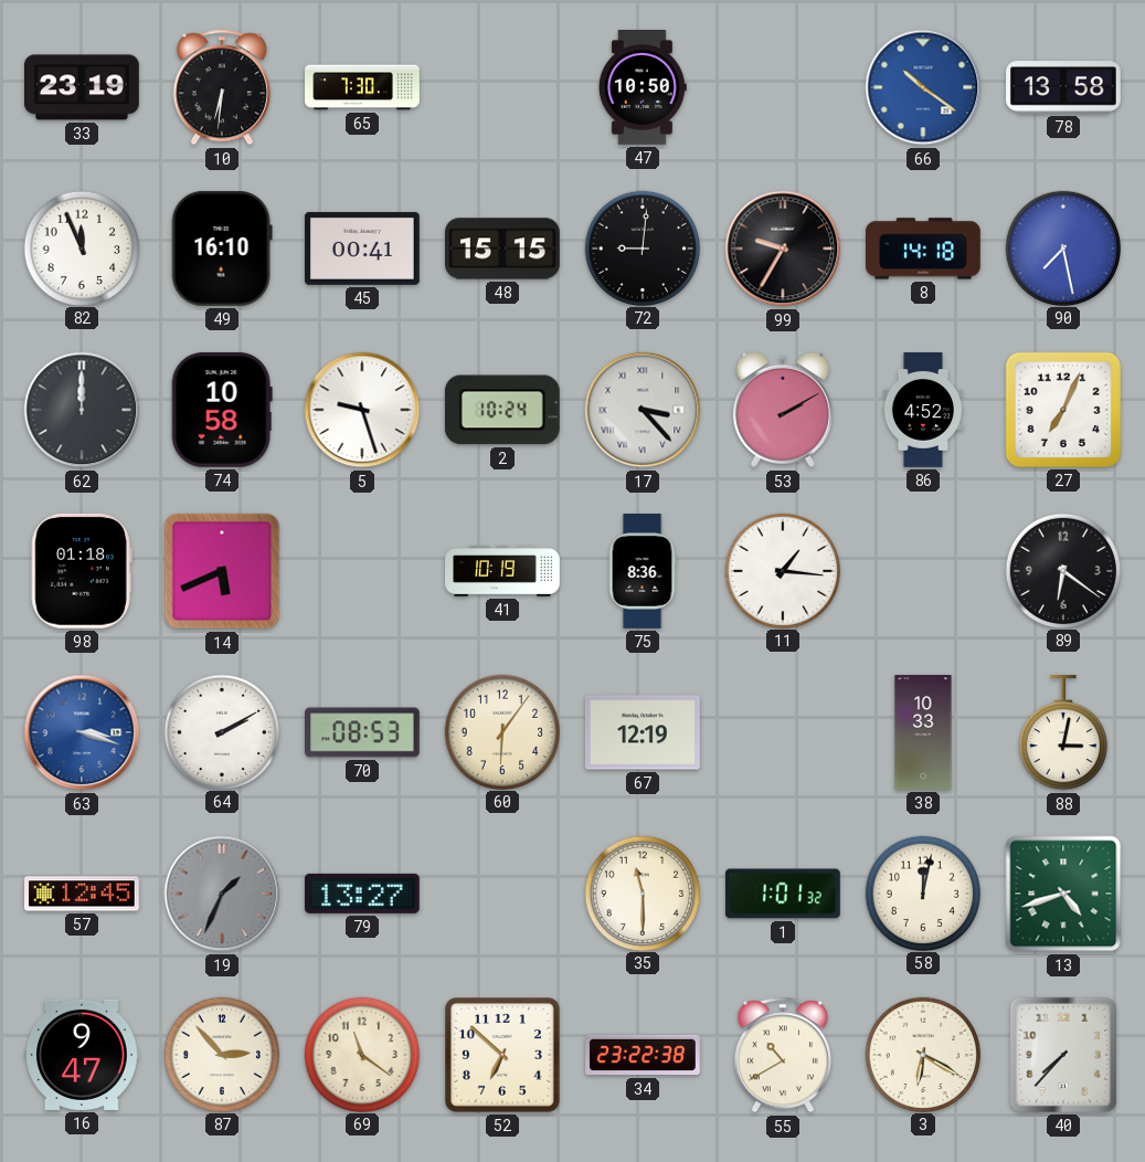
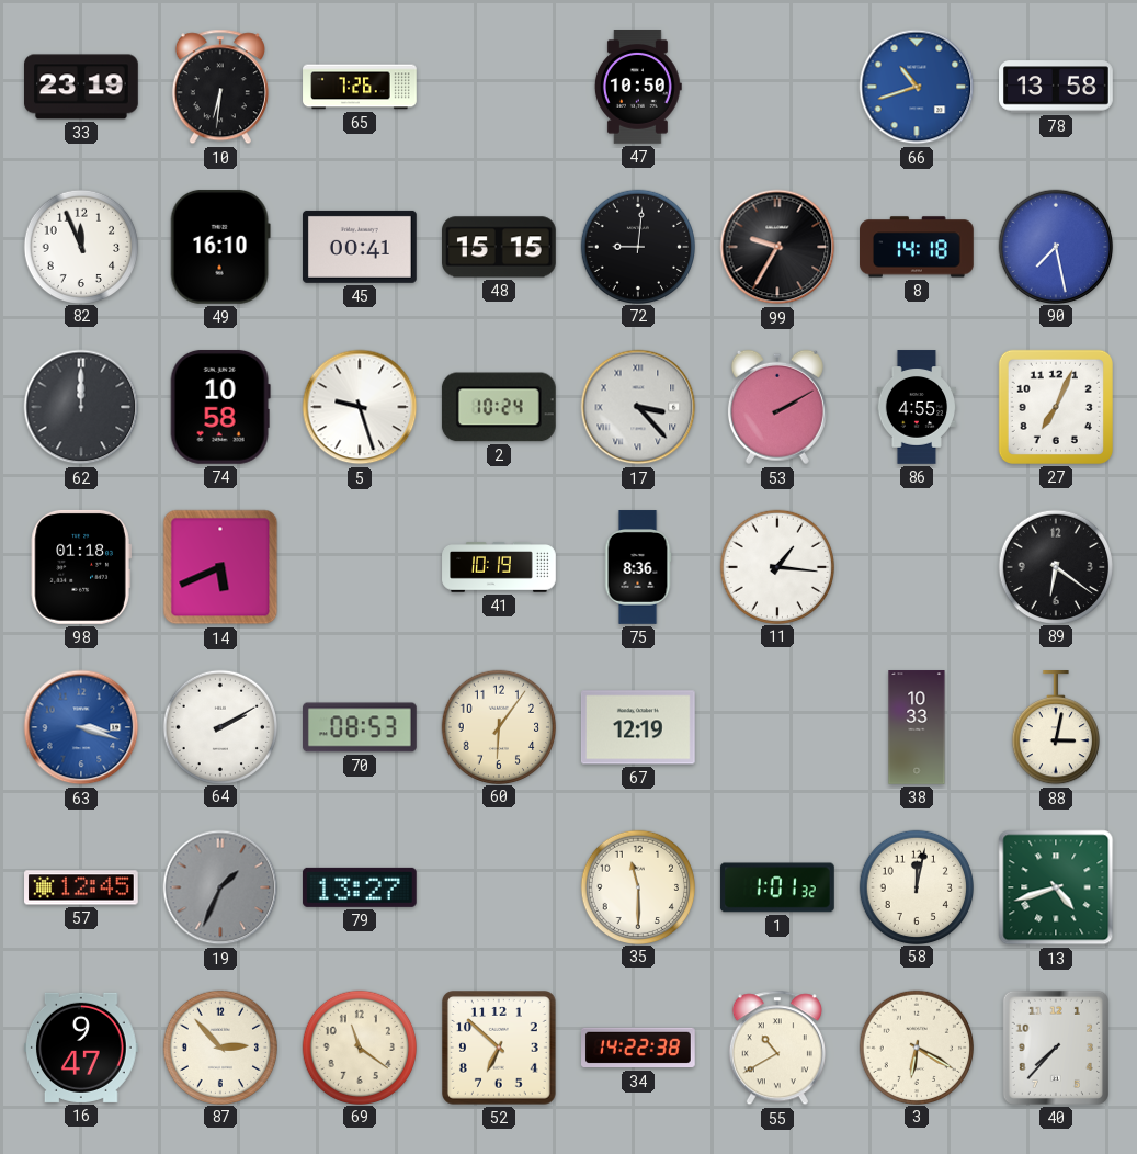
65: 7:30 -> 7:26 (360, 87)
66: 10:21 -> 10:42 (917, 87)
86: 4:52 -> 4:55 (917, 407)
34: 23:22 -> 14:22 (639, 1048)
